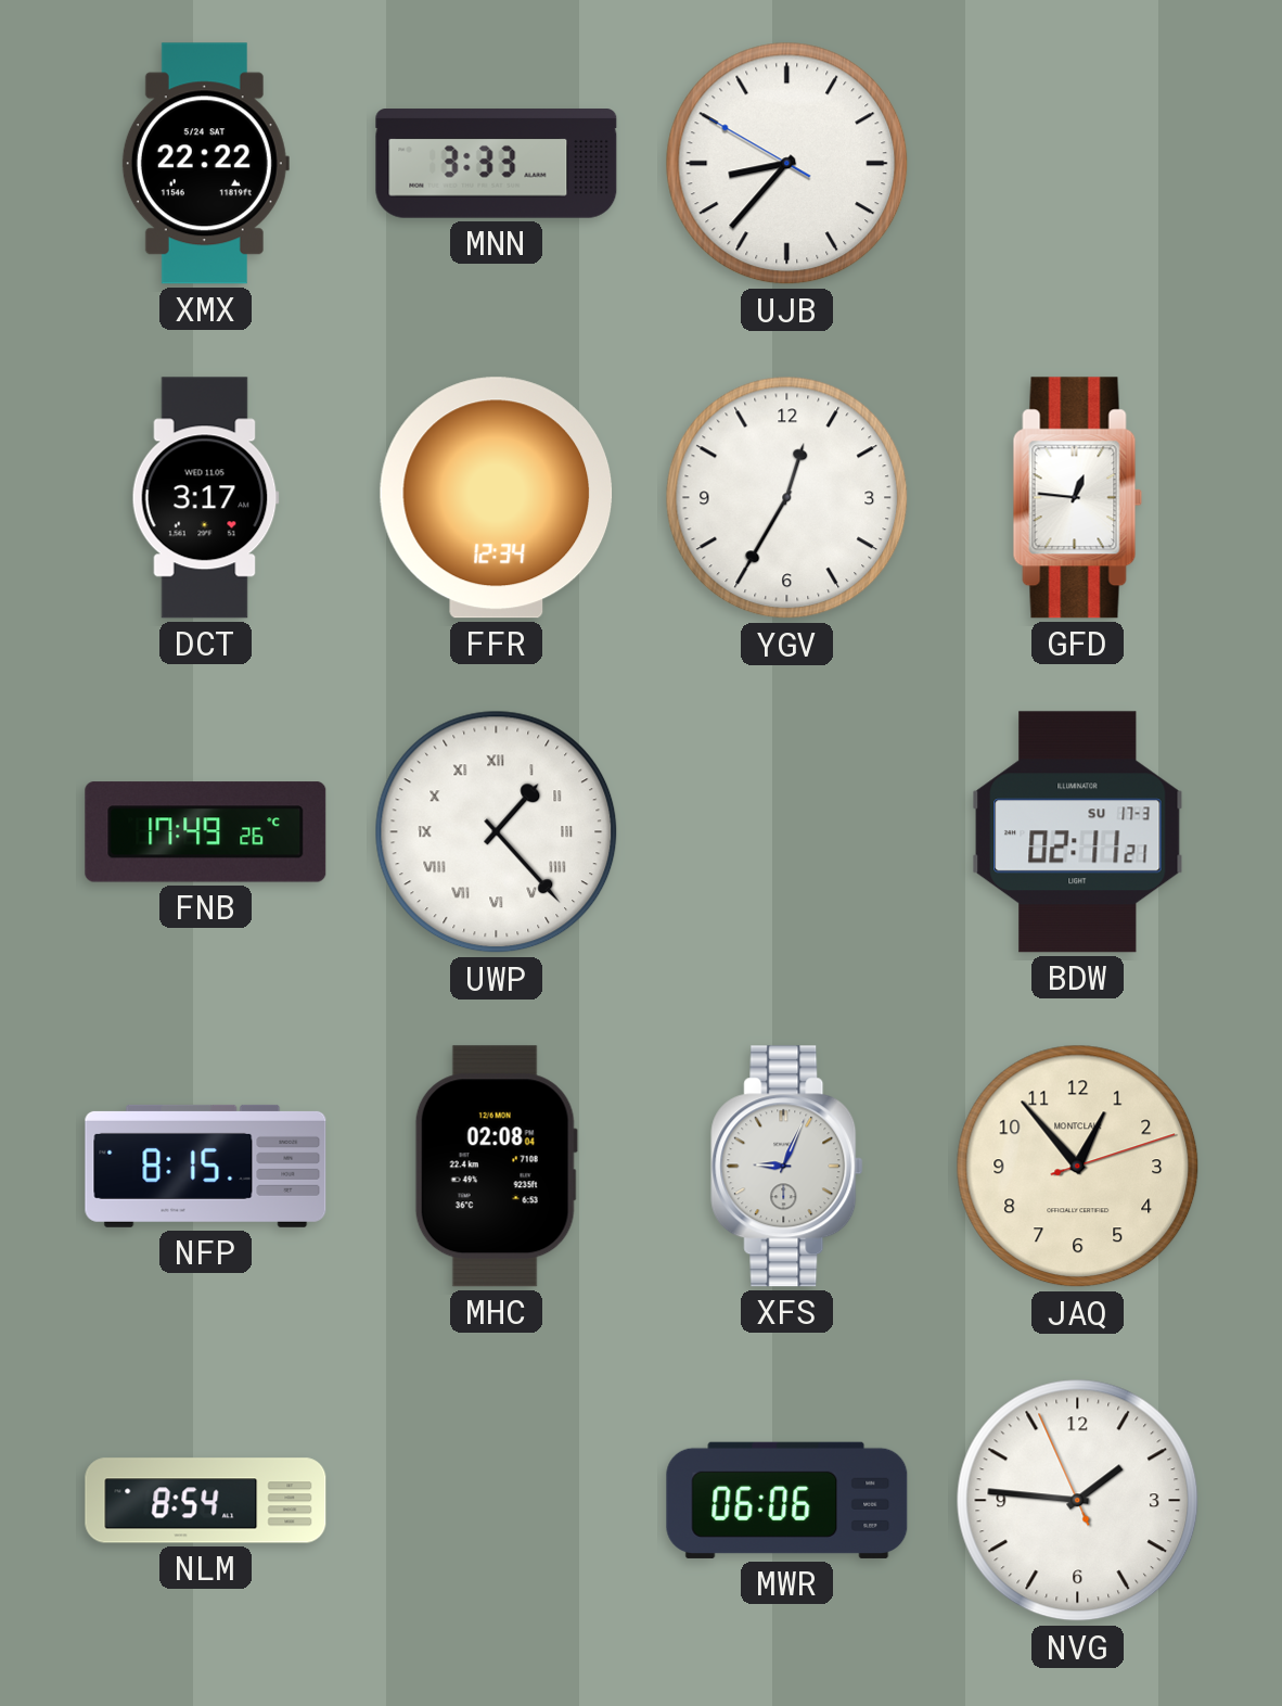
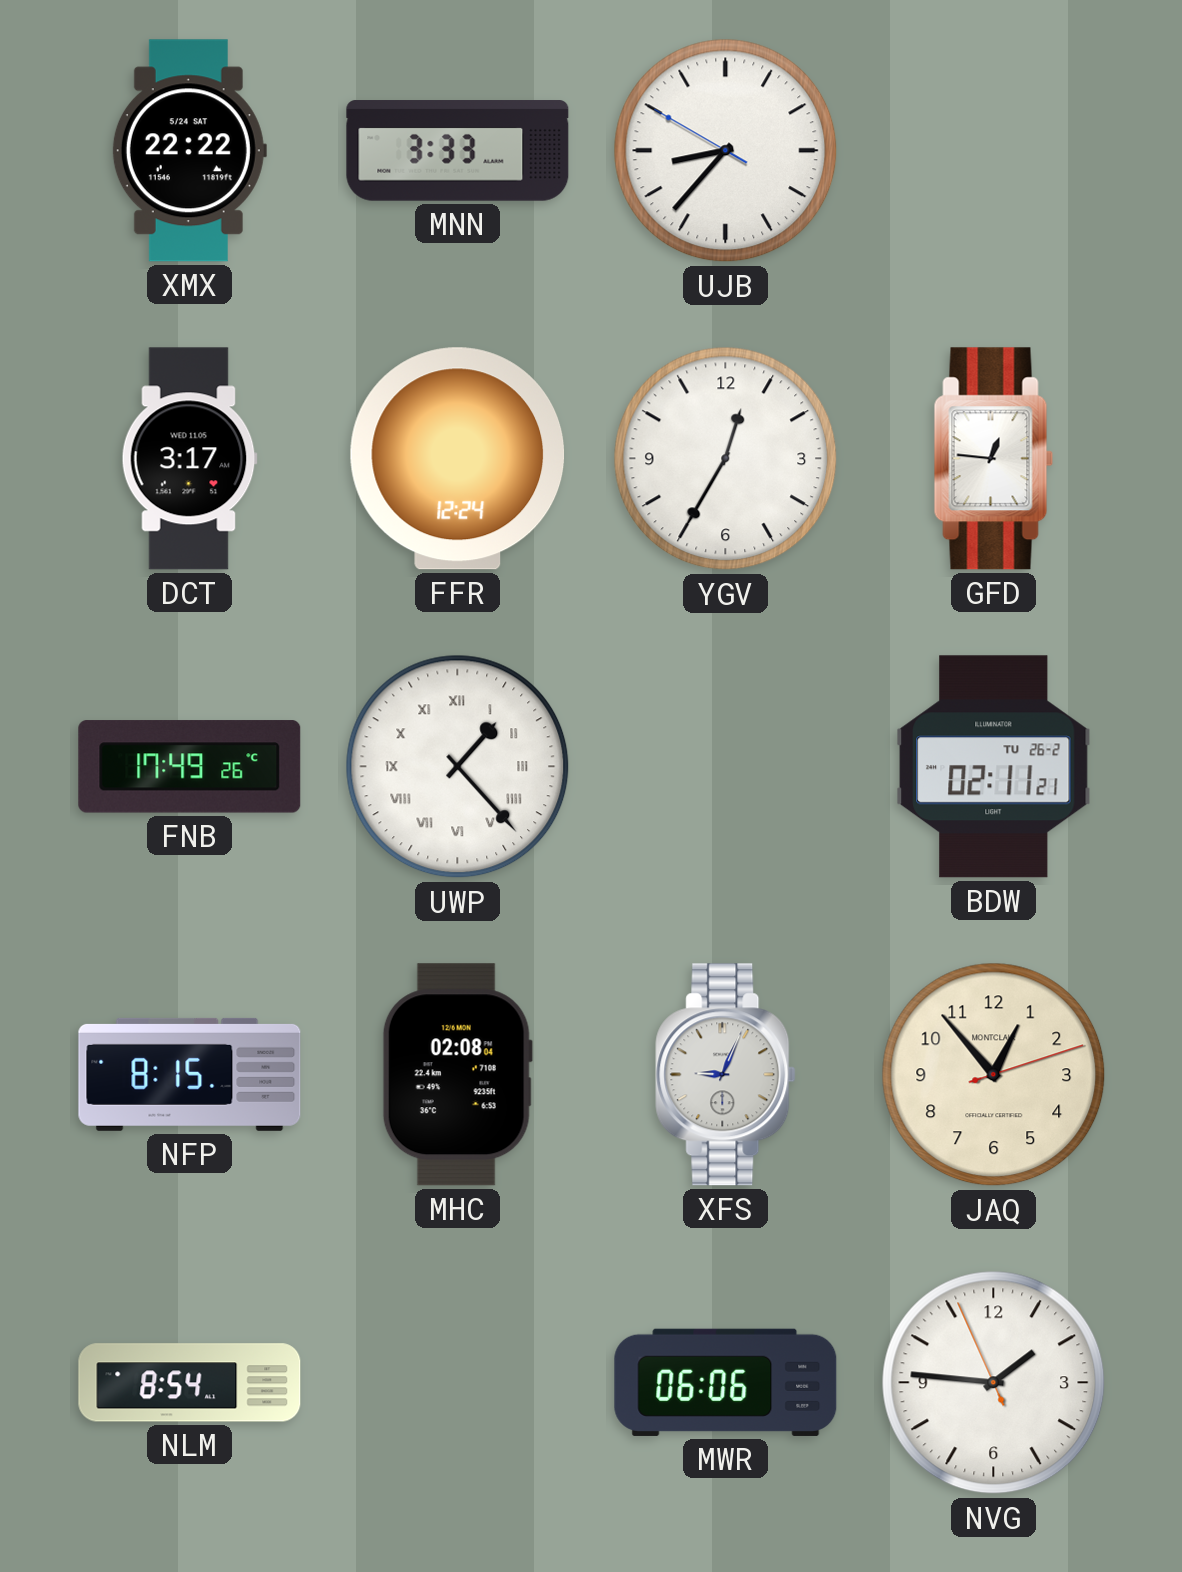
FFR: 12:34 -> 12:24 (458, 459)
BDW date: SU 17-3 -> TU 26-2 (994, 767)
